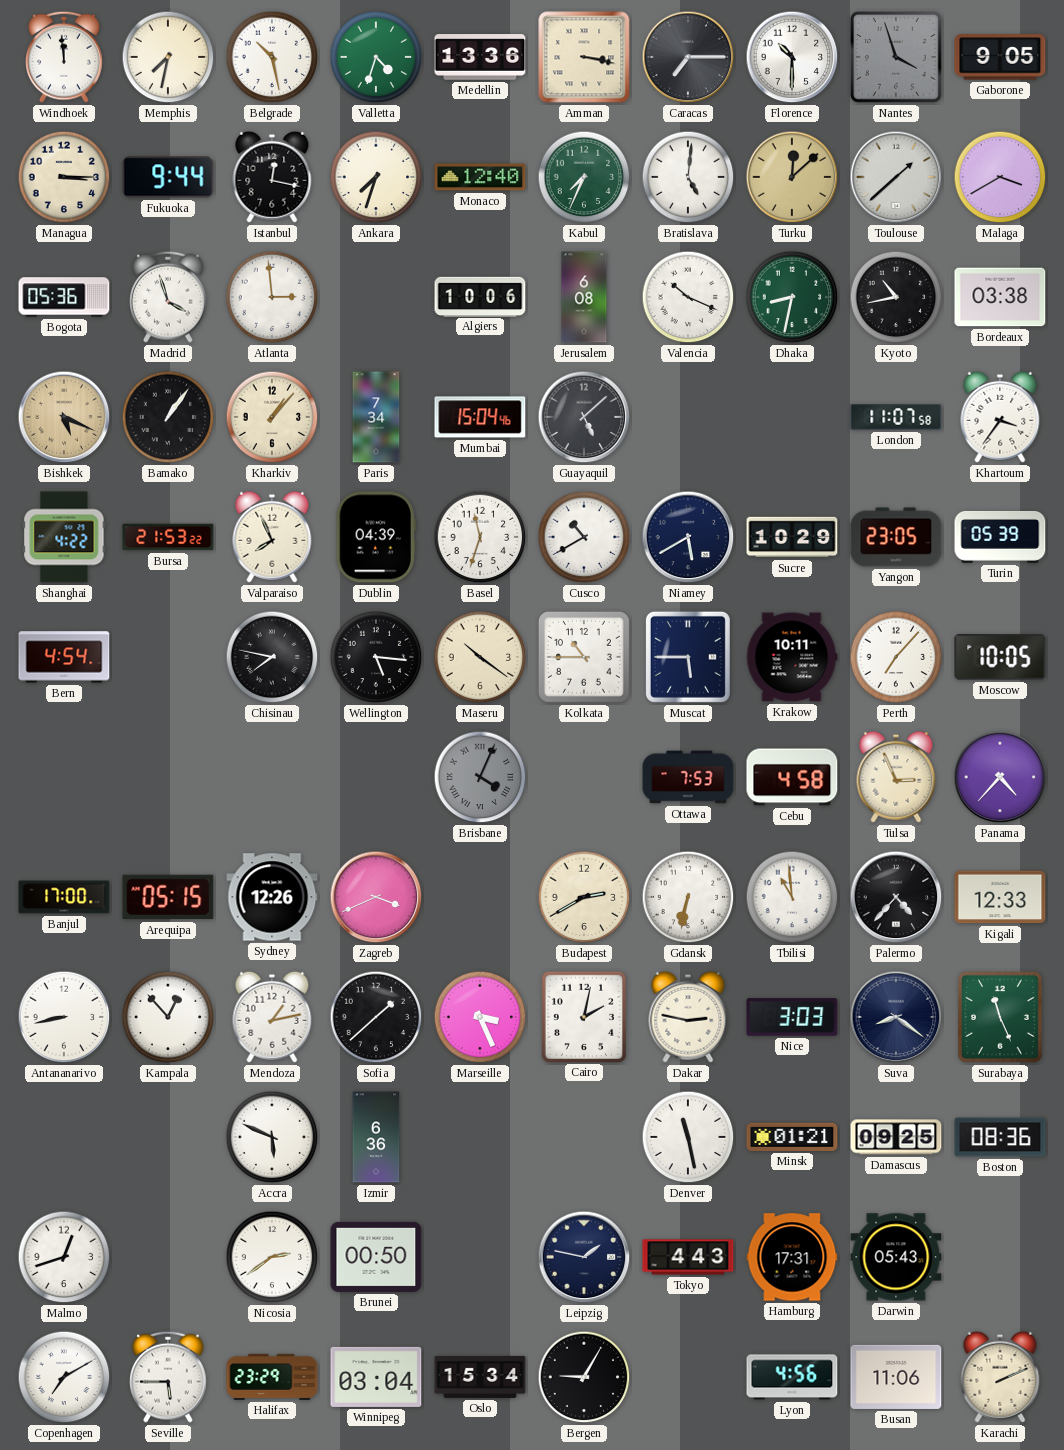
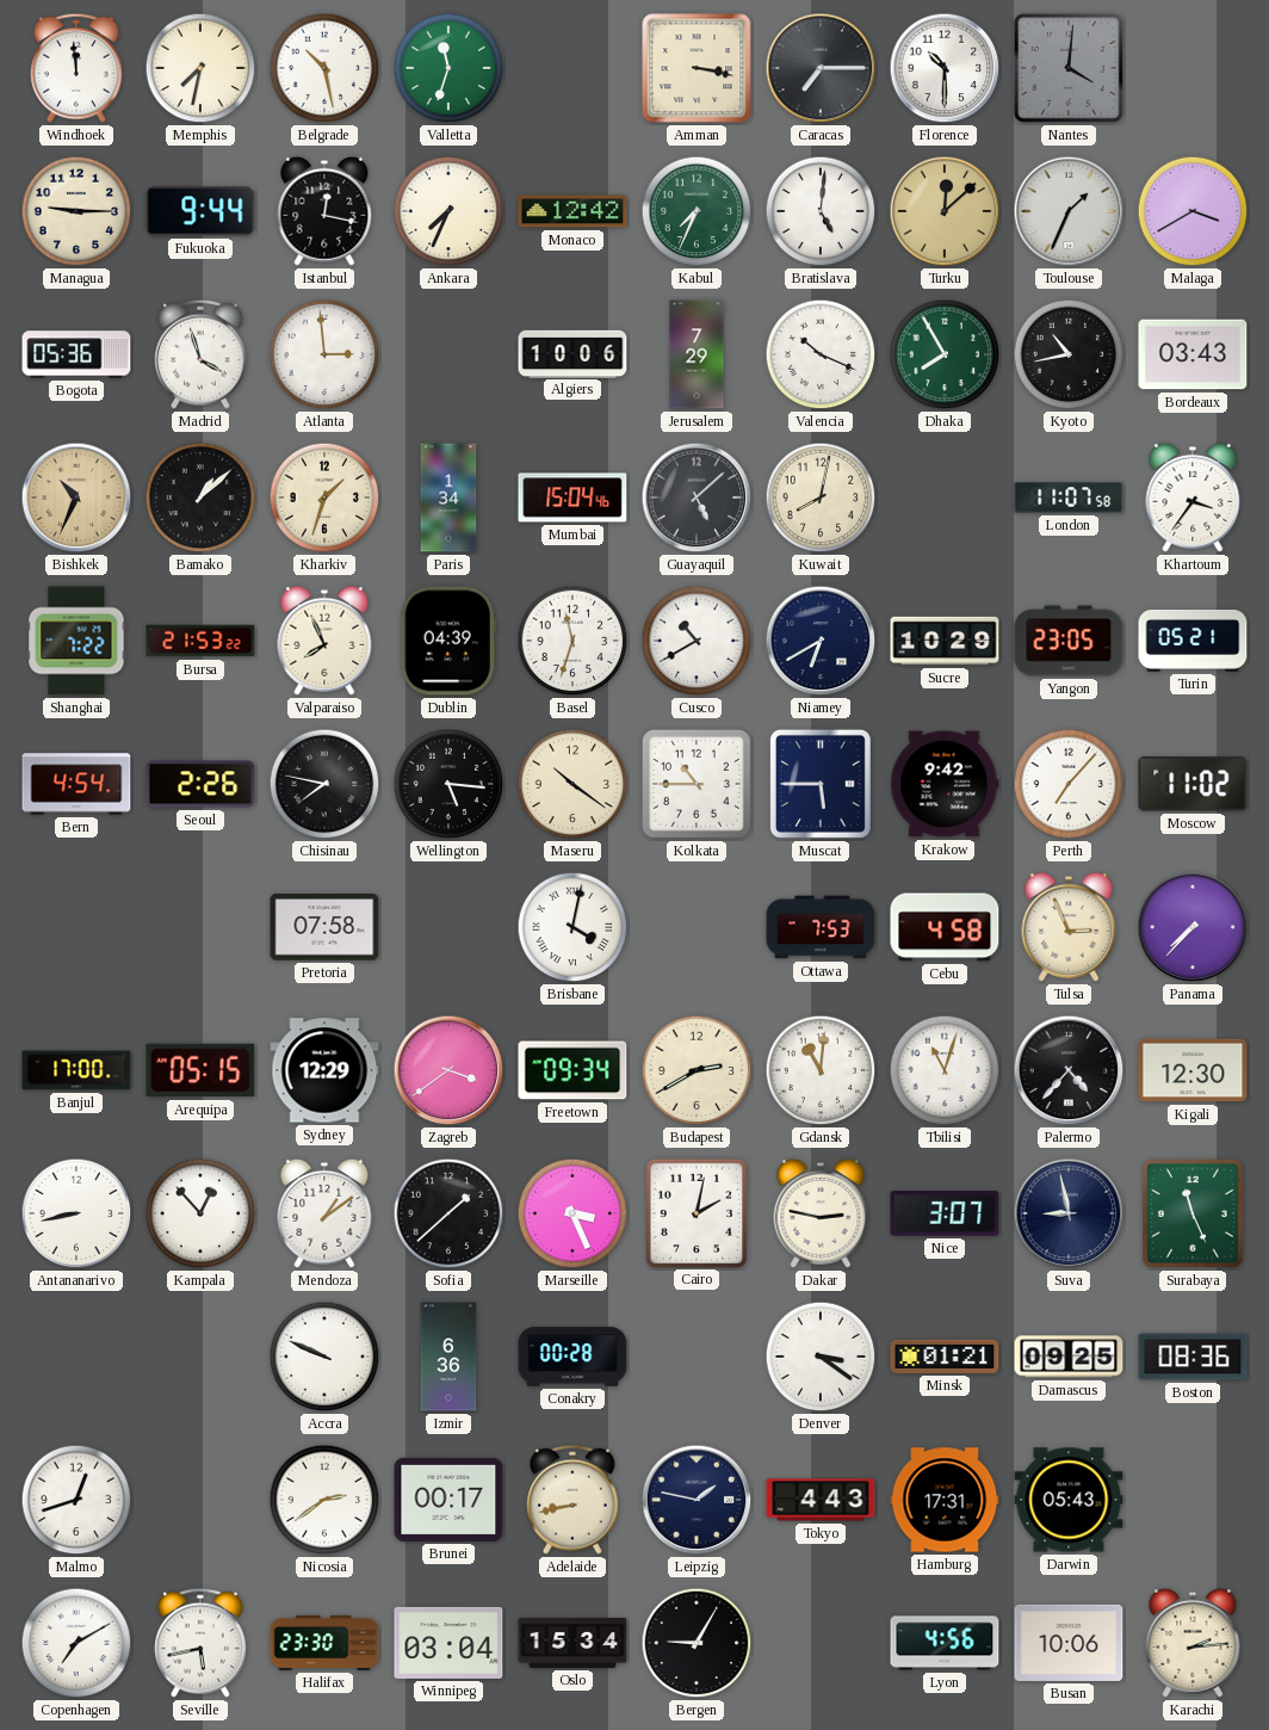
Valletta: 4:33 -> 11:33 (448, 68)
Medellin: 13:36 -> none (480, 57)
Nantes: 3:57 -> 4:01 (1070, 69)
Gaborone: 9:05 -> none (1000, 57)
Managua: 3:15 -> 9:15 (76, 211)
Ankara: 7:33 -> 7:34 (448, 211)
Monaco: 12:40 -> 12:42 (572, 211)
Toulouse: 1:38 -> 1:34 (1069, 211)
Jerusalem: 6:08 -> 7:29 (697, 354)
Dhaka: 8:32 -> 7:55 (945, 354)
Bordeaux: 03:38 -> 03:43 (1193, 354)
Bishkek: 5:19 -> 10:34 (76, 498)
Bamako: 1:06 -> 1:08 (200, 498)
Kharkiv: 1:07 -> 1:33 (324, 498)
Paris: 7:34 -> 1:34 (448, 498)
Kuwait: none -> 8:02 (821, 498)
Shanghai: 4:22 -> 7:22 (76, 641)
Niamey: 5:40 -> 6:40 (821, 641)
Turin: 05:39 -> 05:21 (1193, 641)
Seoul: none -> 2:26 (200, 784)
Krakow: 10:11 -> 9:42 (945, 784)
Moscow: 10:05 -> 11:02 (1193, 784)
Pretoria: none -> 07:58 (324, 927)
Brisbane: 4:04 -> 4:02 (572, 927)
Brisbane dial: grey -> white (572, 927)
Panama: 4:37 -> 7:37 (1193, 927)
Sydney: 12:26 -> 12:29 (324, 1070)
Zagreb: 3:41 -> 3:39 (448, 1070)
Freetown: none -> 09:34 (572, 1070)
Gdansk: 6:32 -> 11:01 (821, 1070)
Tbilisi: 10:59 -> 11:03 (945, 1070)
Kigali: 12:33 -> 12:30 (1193, 1070)
Mendoza: 1:13 -> 1:09 (324, 1213)
Nice: 3:03 -> 3:07 (945, 1213)
Suva: 8:21 -> 8:58 (1069, 1213)
Accra: 5:49 -> 9:49 (324, 1357)
Conakry: none -> 00:28 (572, 1357)
Denver: 11:28 -> 3:21 (821, 1357)
Brunei: 00:50 -> 00:17 (448, 1500)
Adelaide: none -> 8:43 (572, 1500)
Seville: 5:45 -> 5:43 (200, 1643)
Halifax: 23:29 -> 23:30 (324, 1643)
Busan: 11:06 -> 10:06 (1069, 1643)
Karachi: 2:11 -> 2:14 (1193, 1643)
